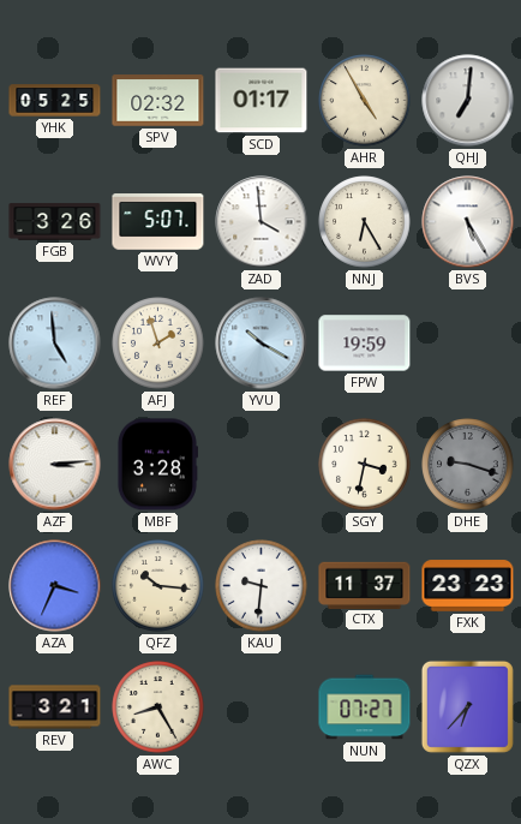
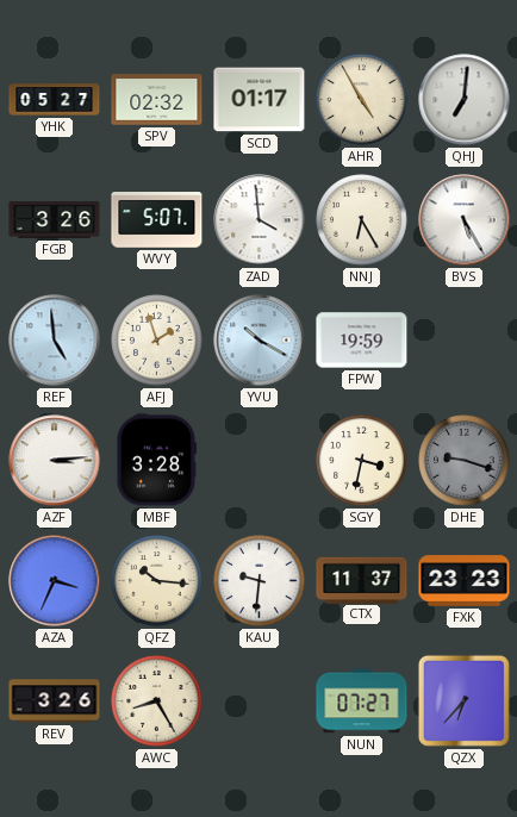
YHK: 05:25 -> 05:27 (55, 100)
REV: 3:21 -> 3:26 (55, 701)
